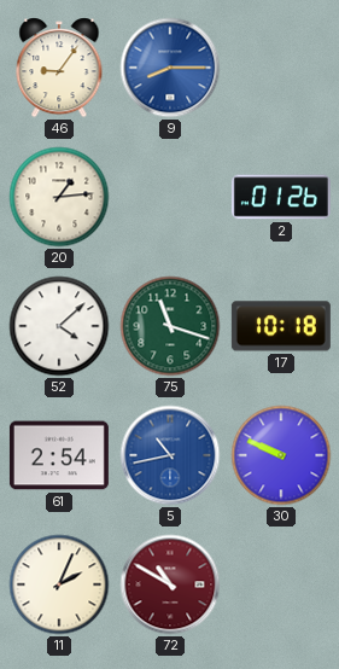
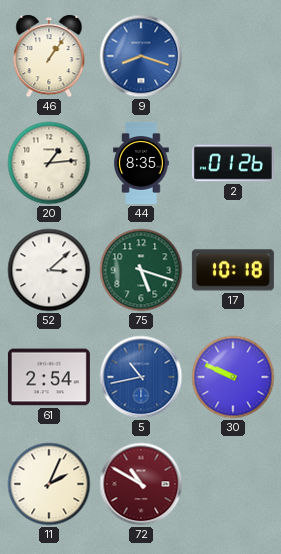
46: 9:06 -> 1:06 (49, 56)
9: 8:15 -> 8:18 (141, 56)
44: none -> 8:35 (141, 163)
52: 4:08 -> 3:08 (49, 270)
75: 11:18 -> 5:18 (141, 270)
